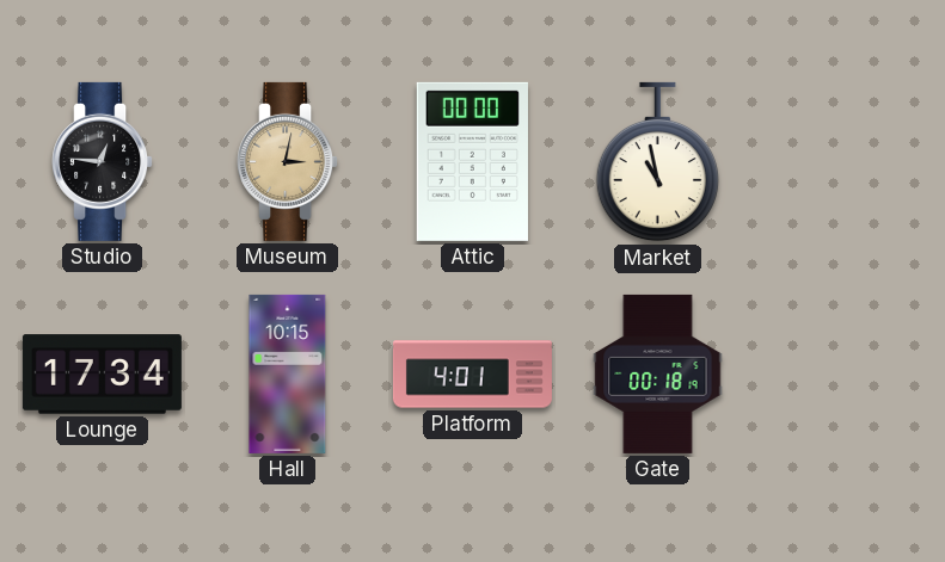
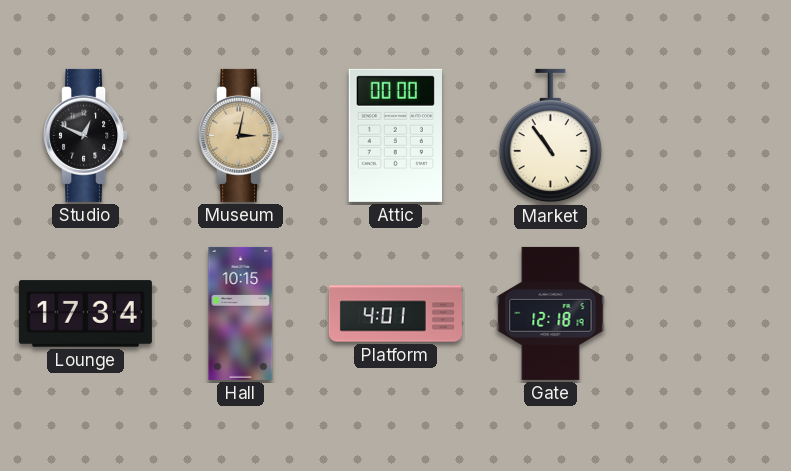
Studio: 12:46 -> 12:49 (86, 135)
Market: 10:58 -> 10:54 (550, 136)
Gate: 00:18 -> 12:18 (551, 313)
